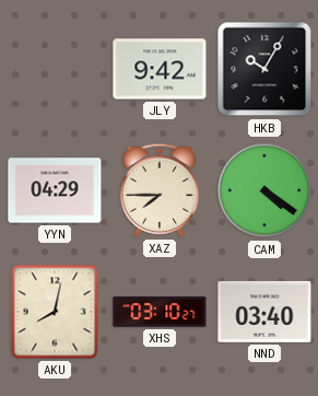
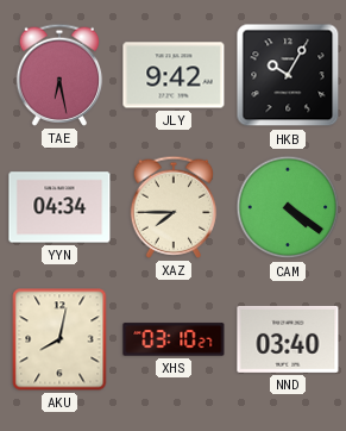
TAE: none -> 6:28 (59, 75)
YYN: 04:29 -> 04:34 (59, 207)
